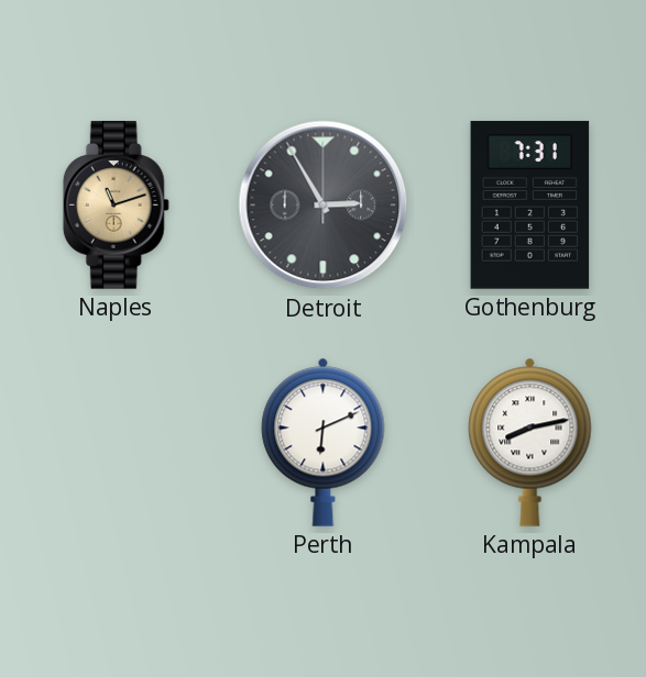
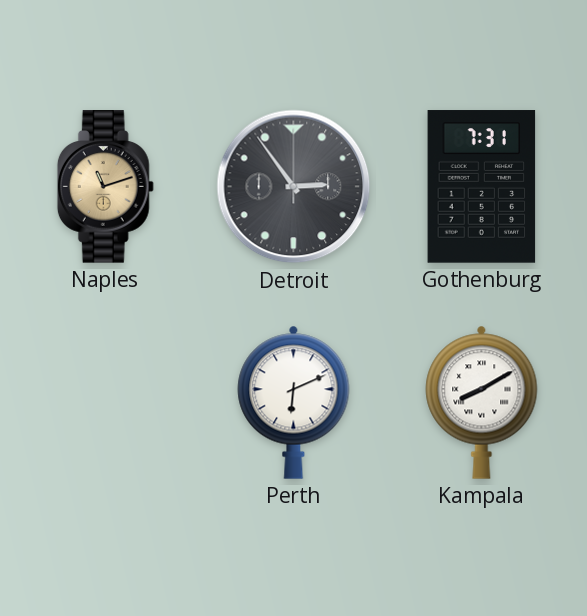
Detroit: 2:55 -> 2:54 (294, 187)
Kampala: 8:13 -> 8:10 (482, 402)
